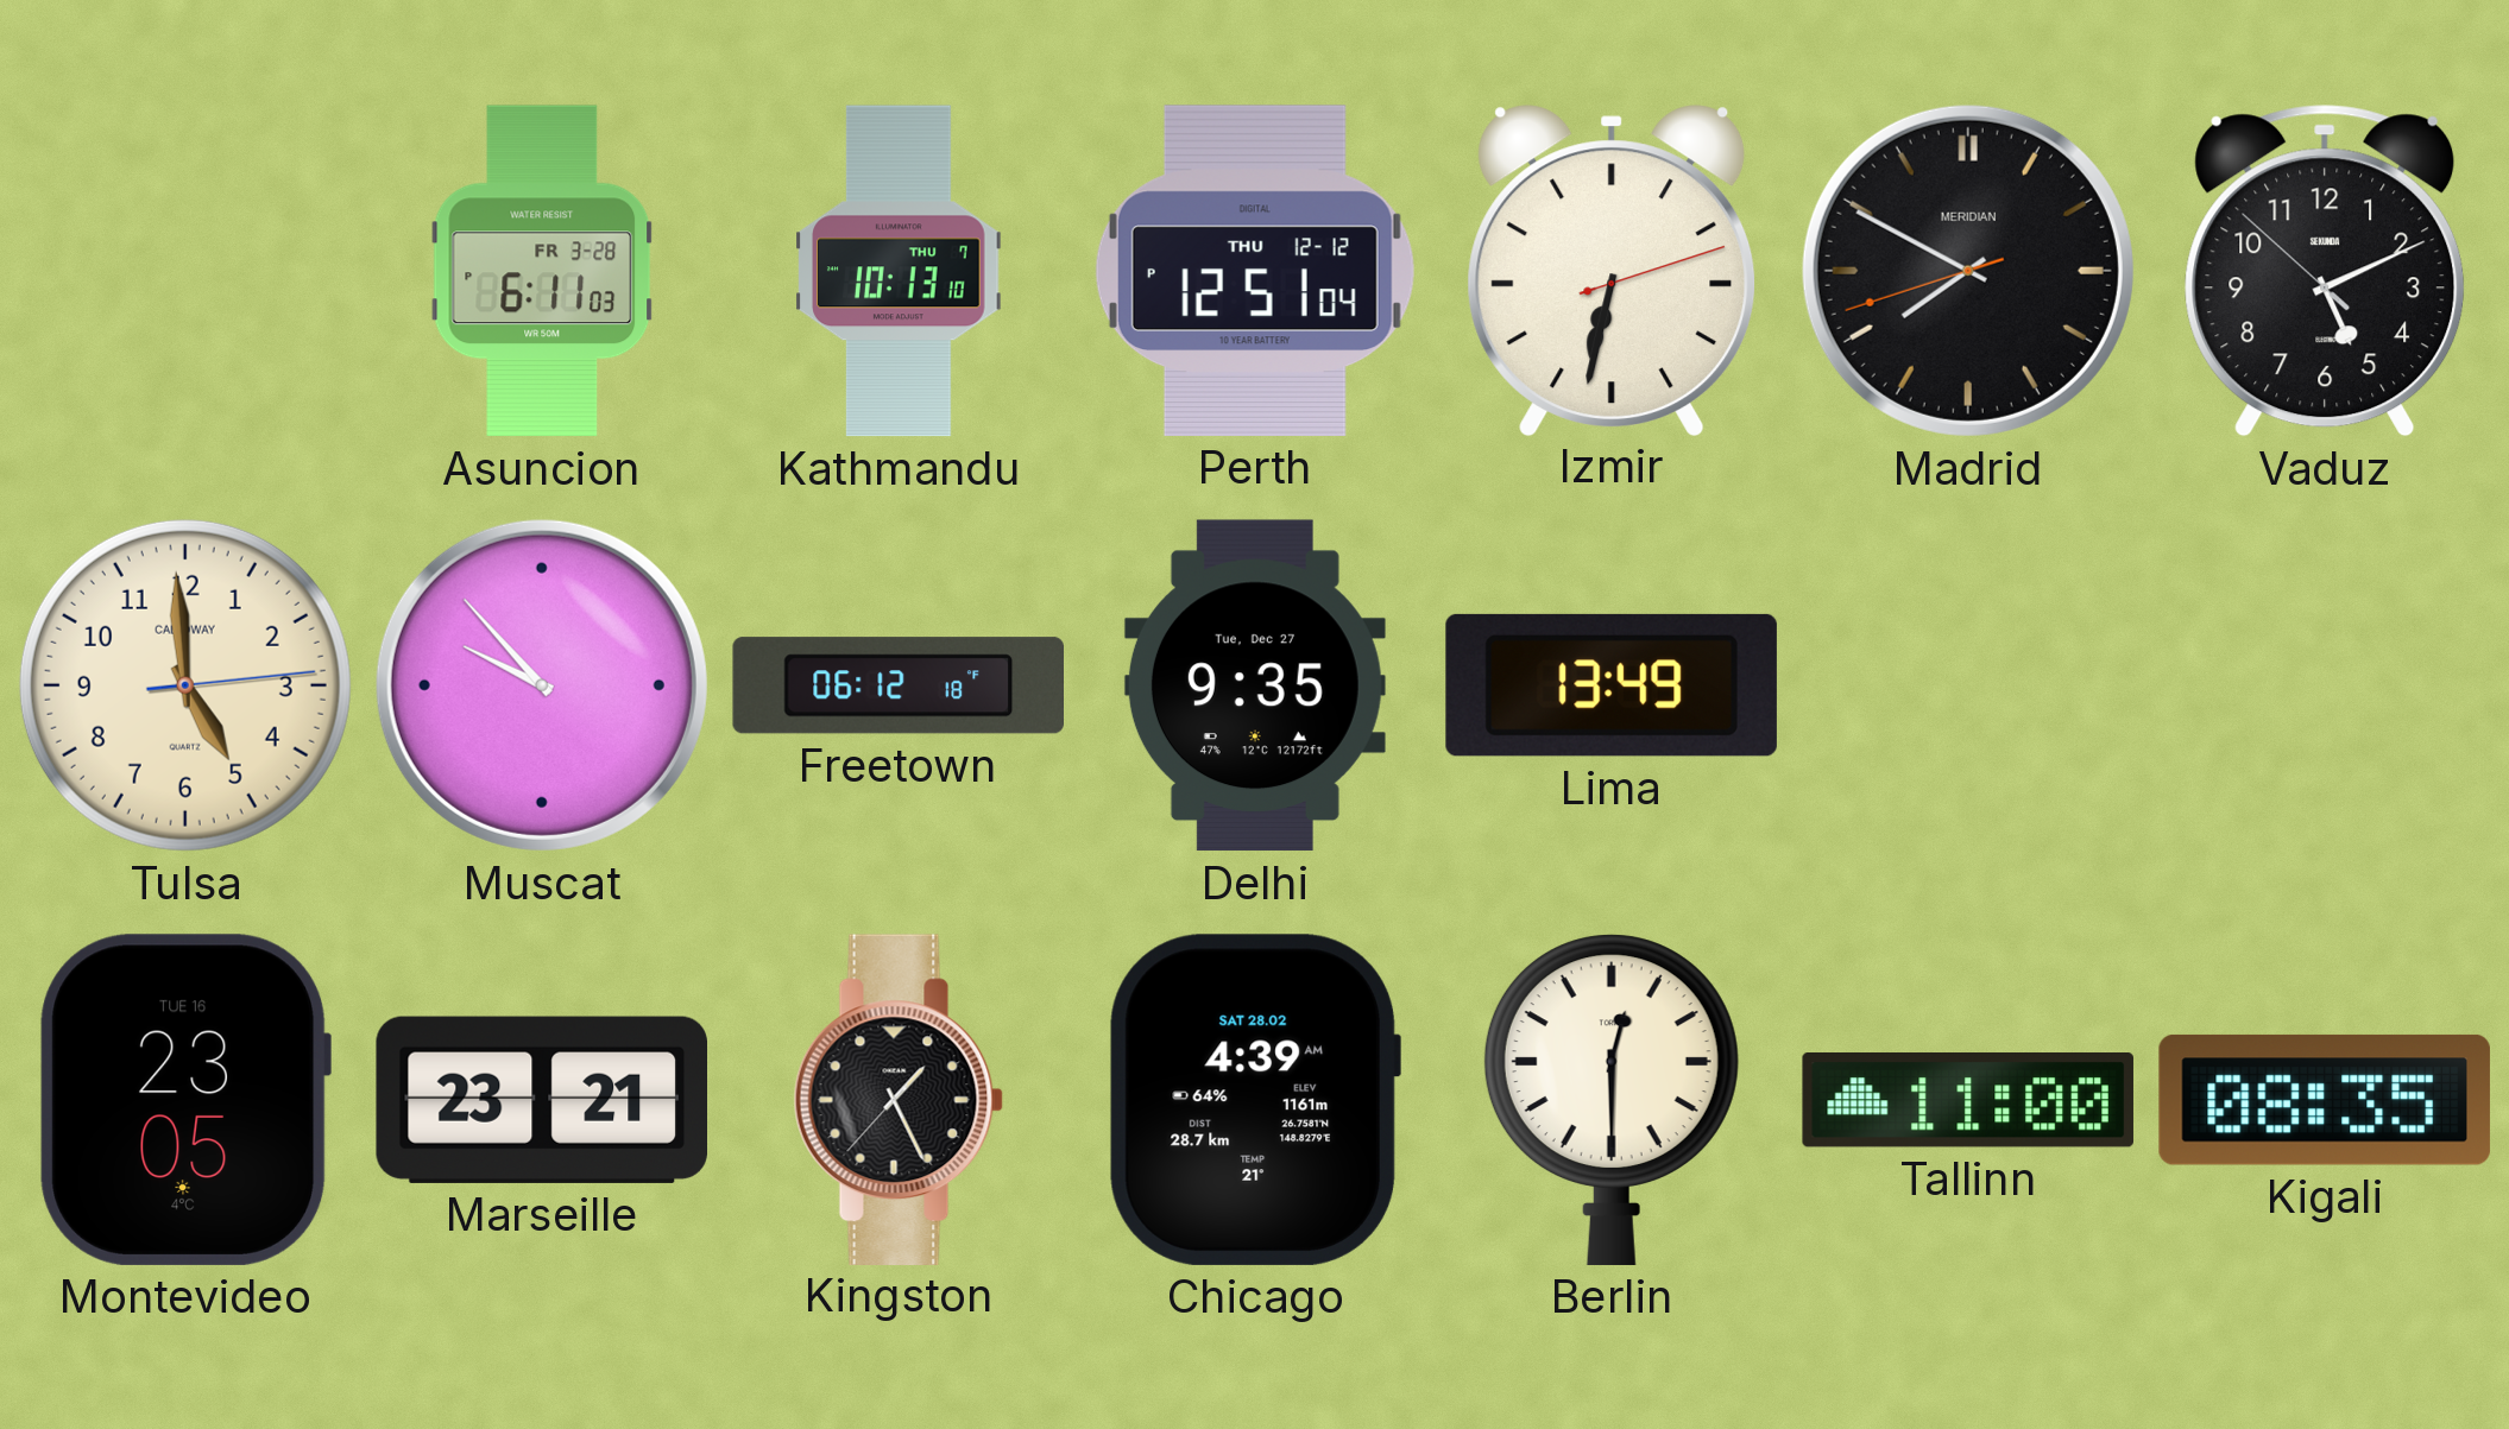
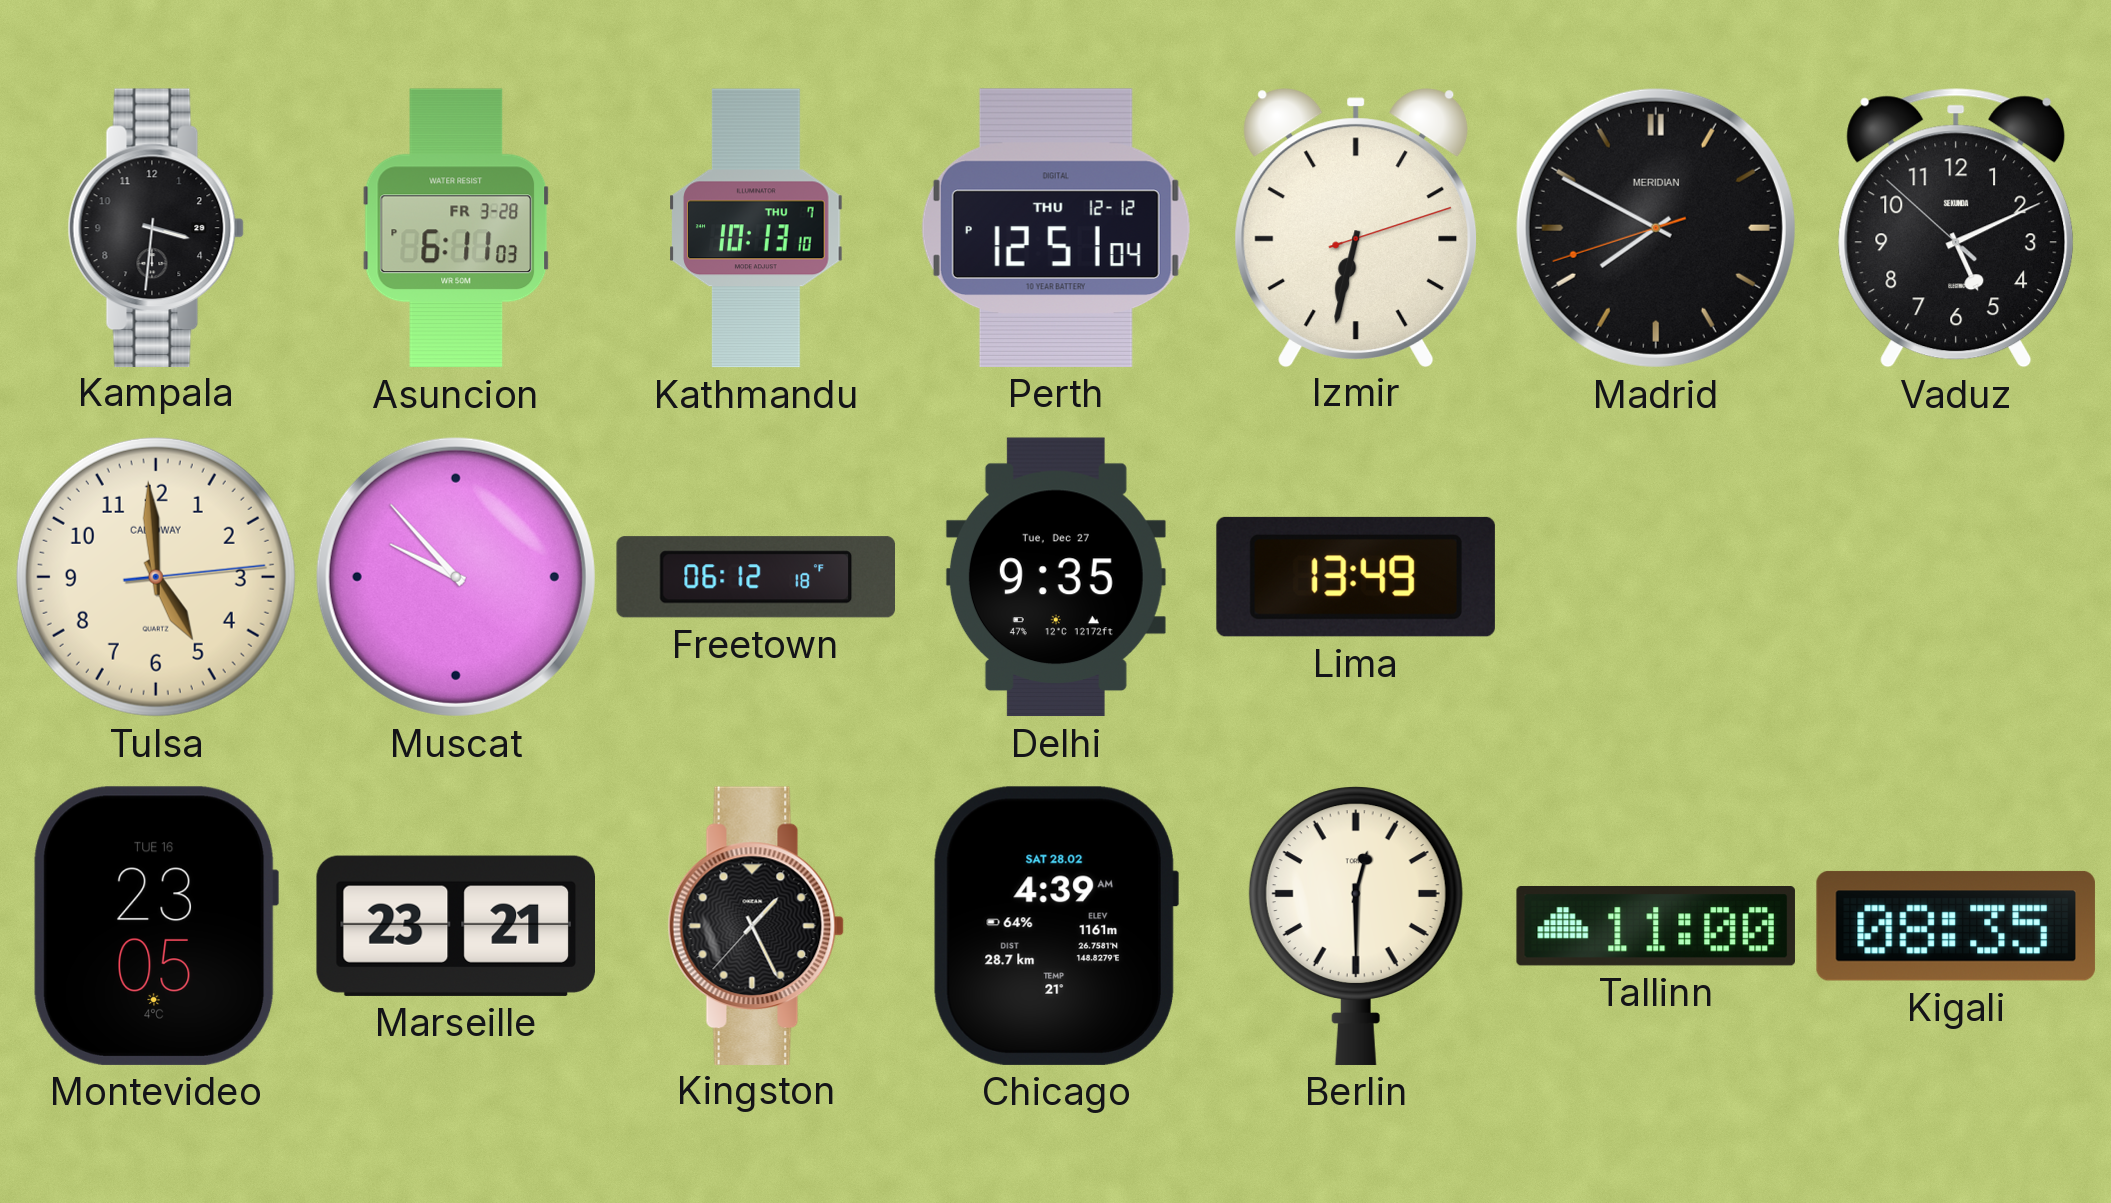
Kampala: none -> 3:31 (156, 227)
